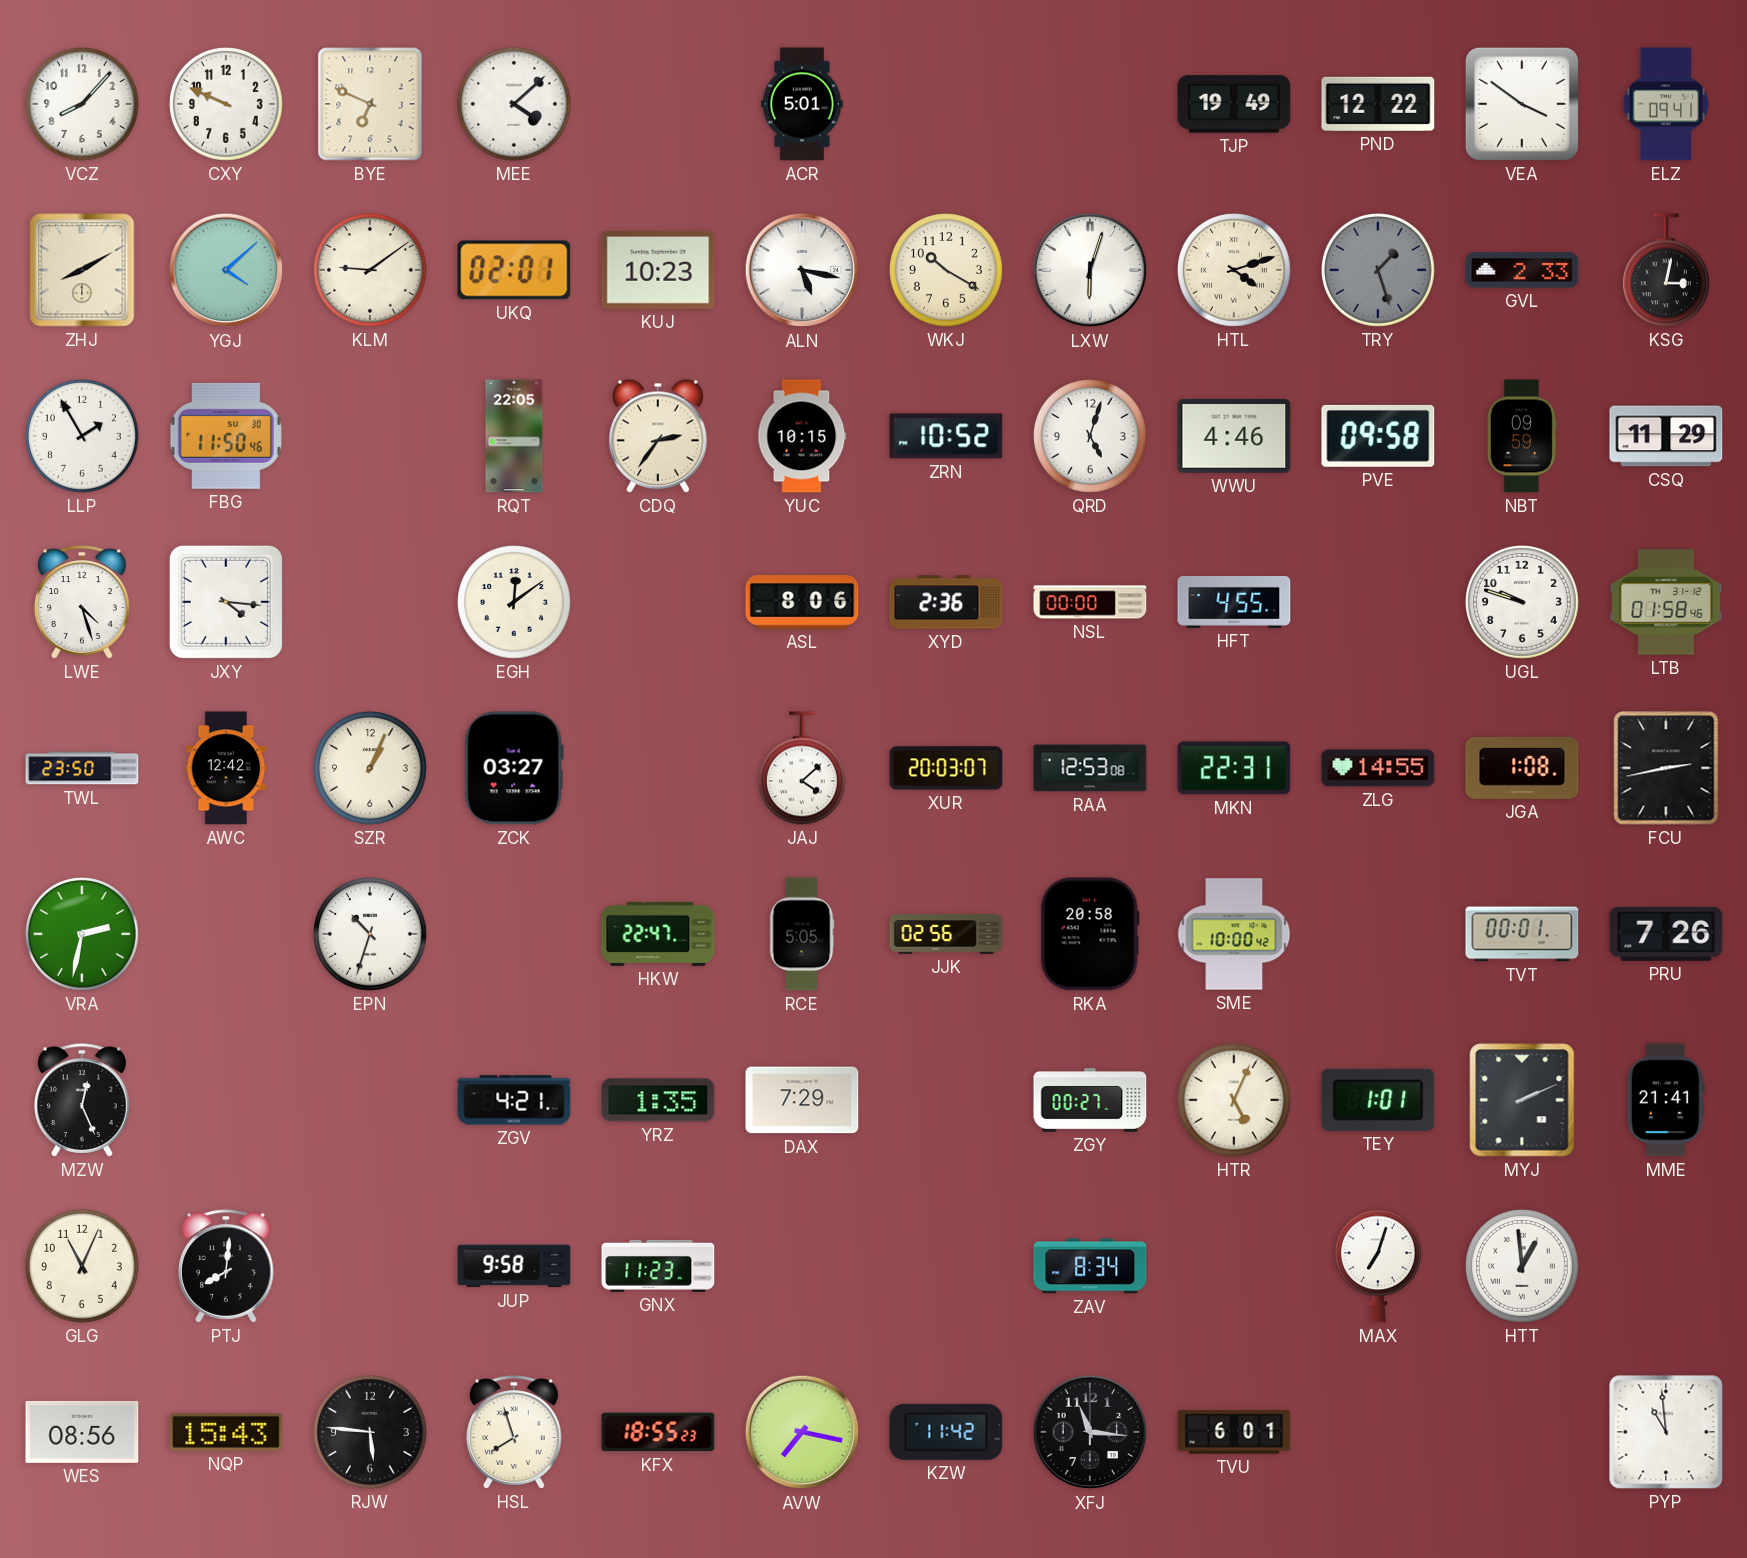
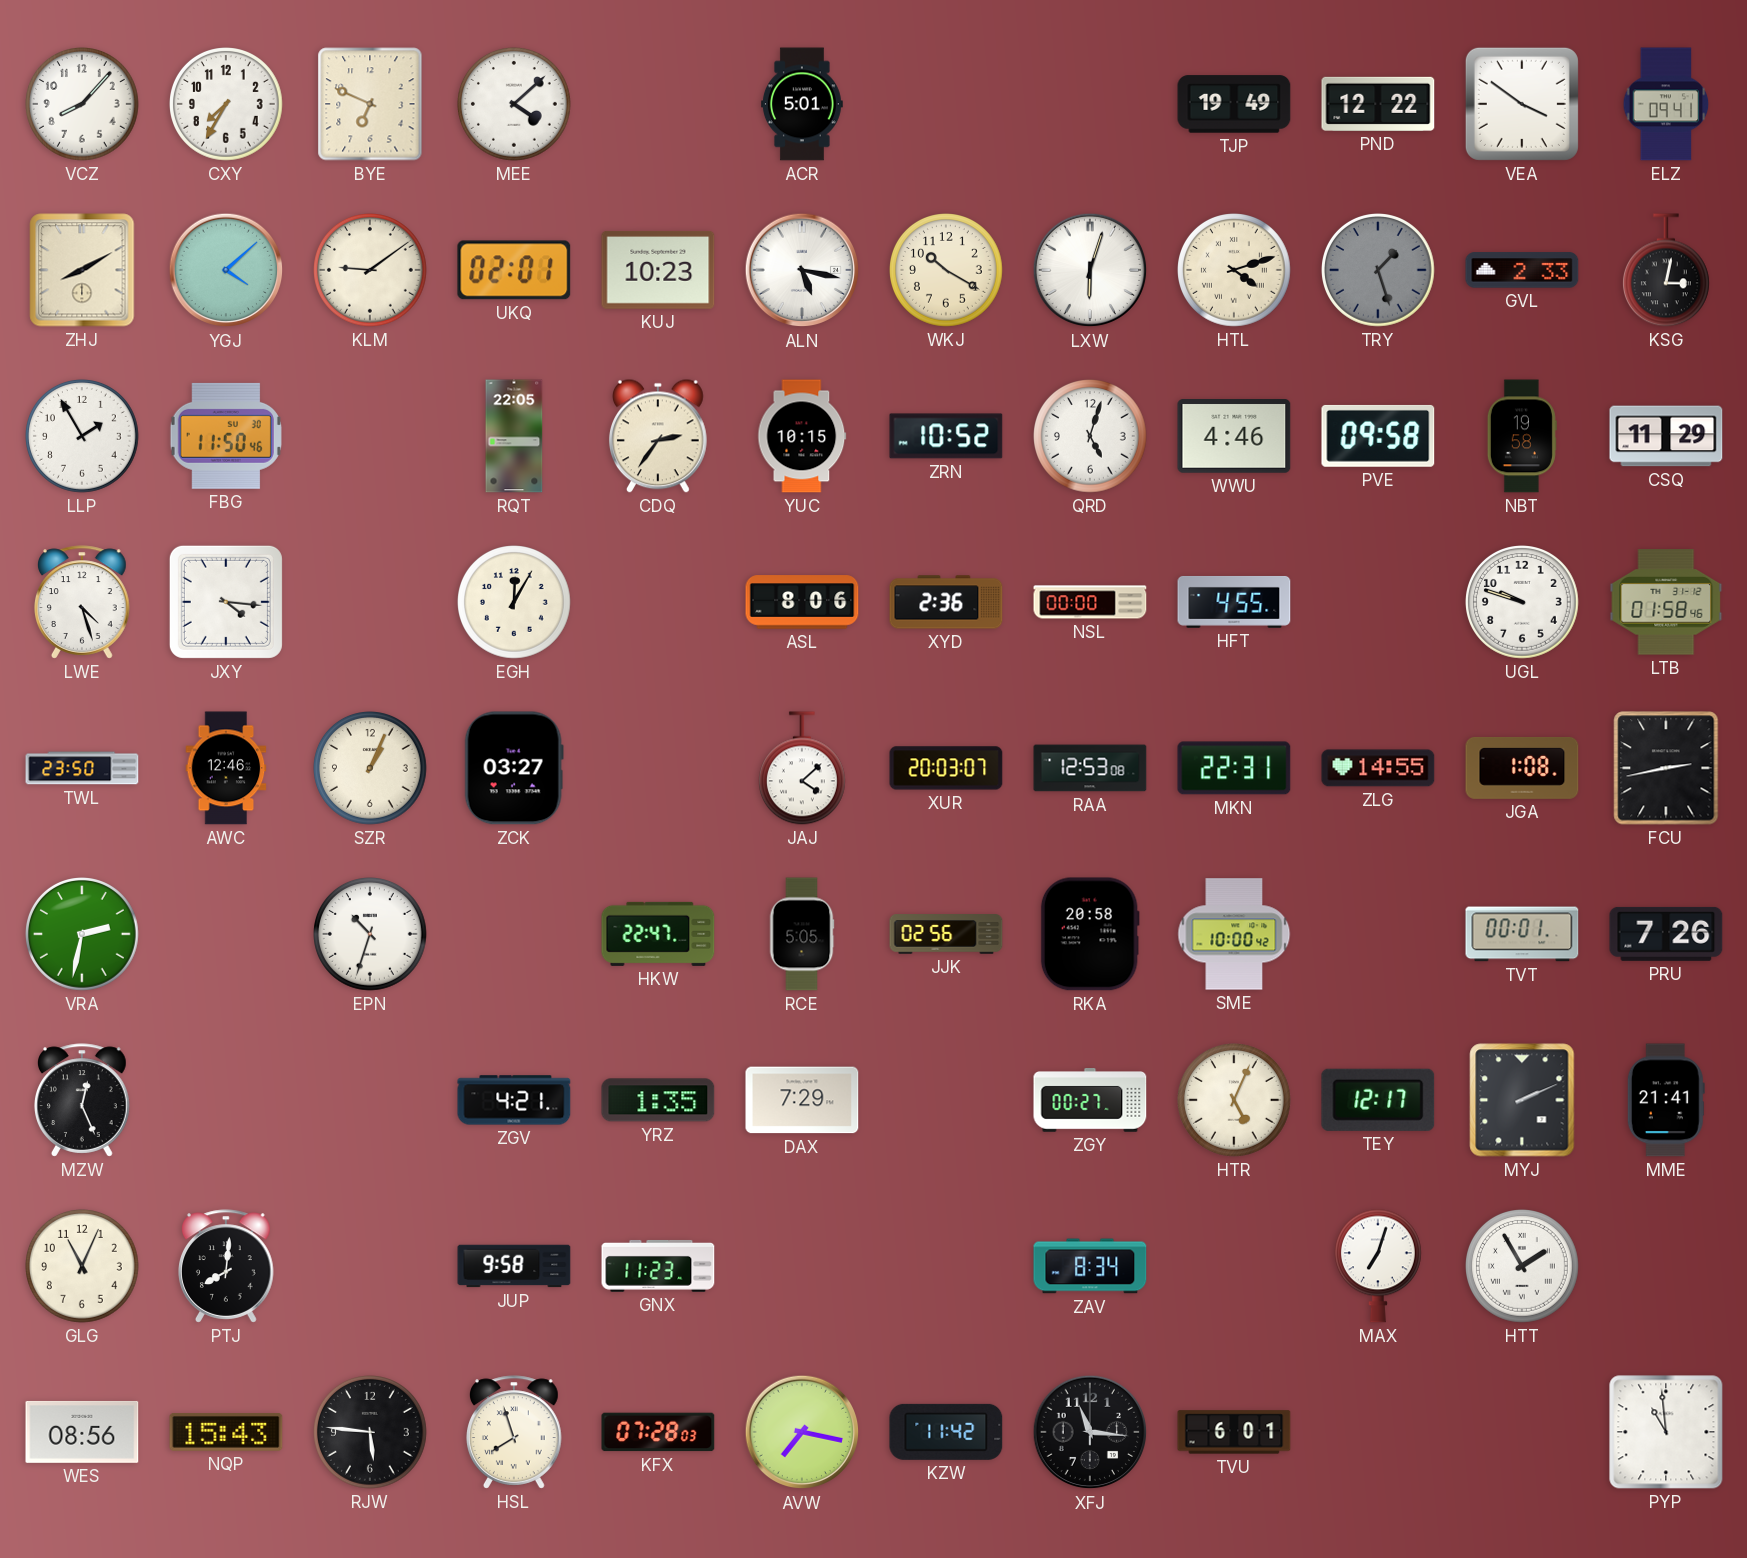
CXY: 9:49 -> 7:35 (227, 105)
NBT: 09:59 -> 19:58 (1522, 436)
EGH: 12:09 -> 12:05 (515, 603)
AWC: 12:42 -> 12:46 (226, 768)
TEY: 1:01 -> 12:17 (1378, 1100)
HTT: 12:59 -> 1:55 (1523, 1267)
KFX: 18:55 -> 07:28 (658, 1432)
